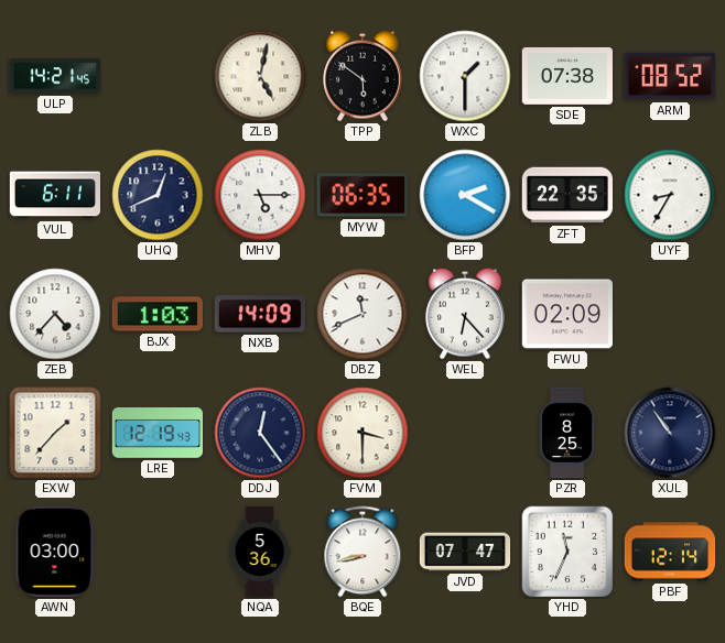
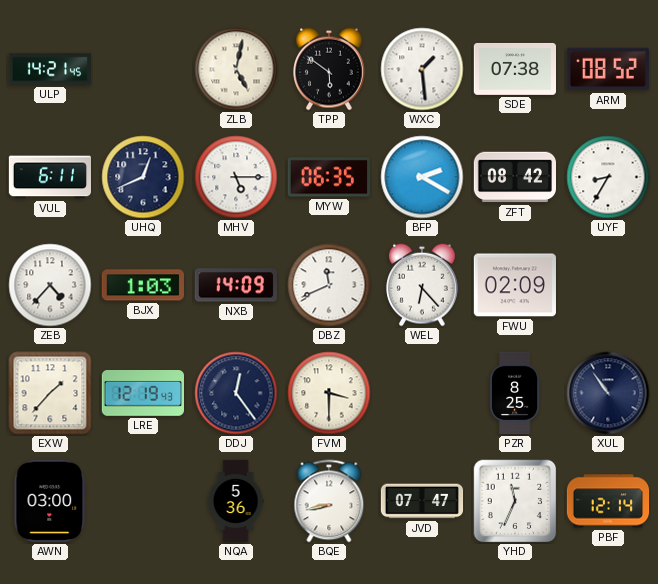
WXC: 1:30 -> 1:29 (422, 69)
ZFT: 22:35 -> 08:42 (514, 177)
